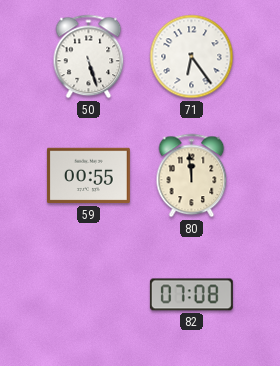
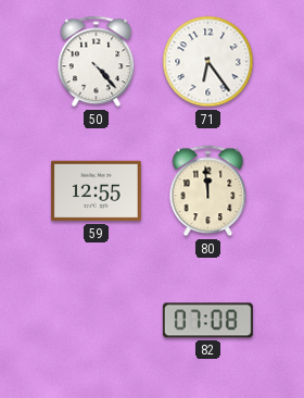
50: 5:27 -> 4:23 (97, 62)
59: 00:55 -> 12:55 (96, 191)
